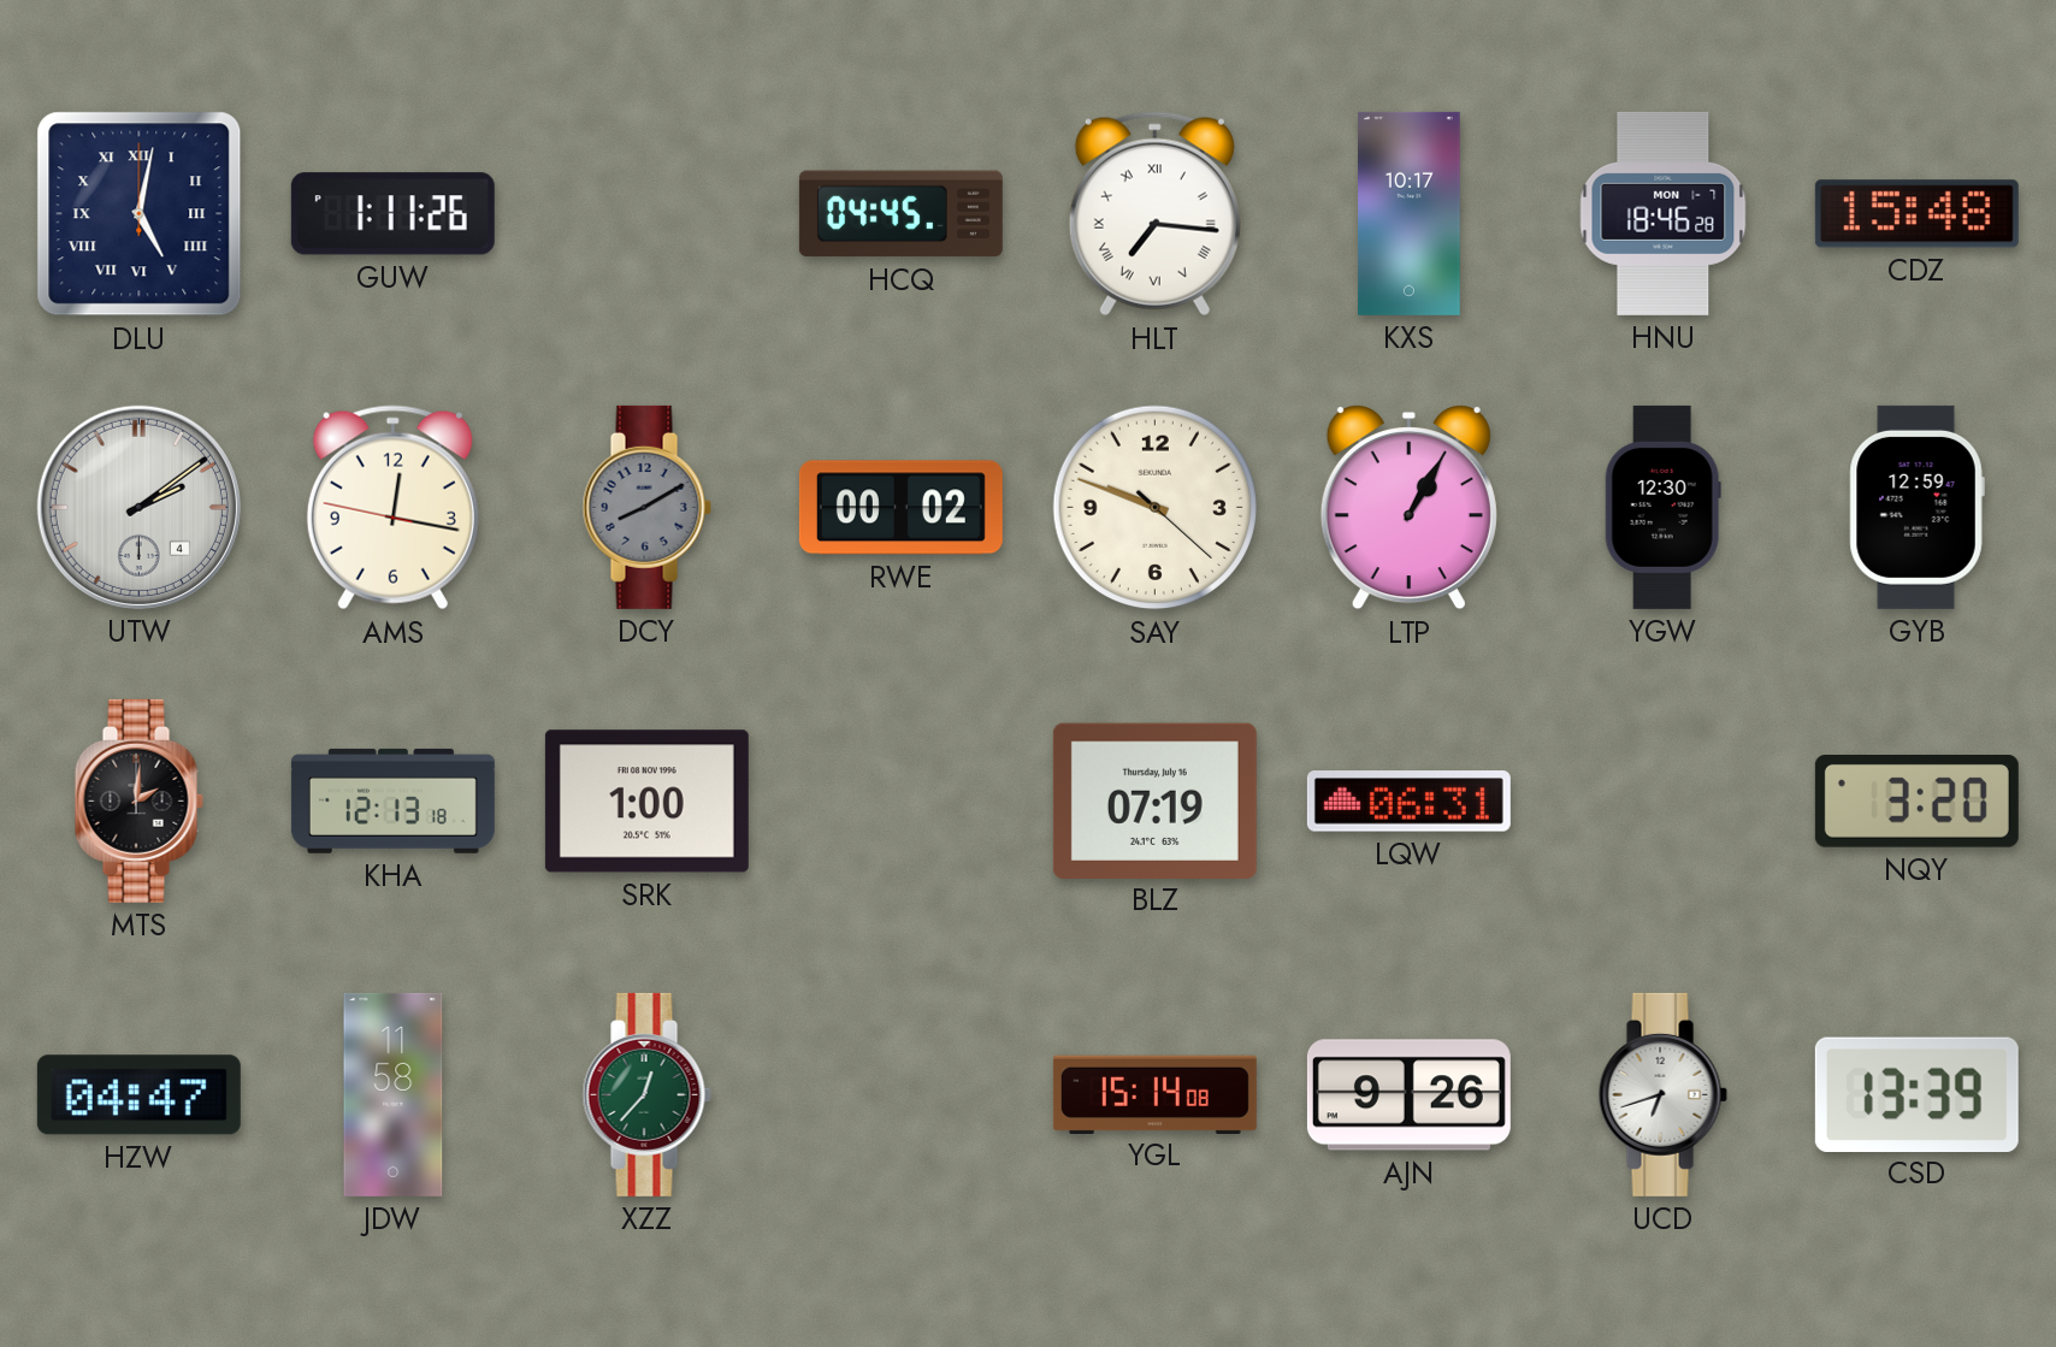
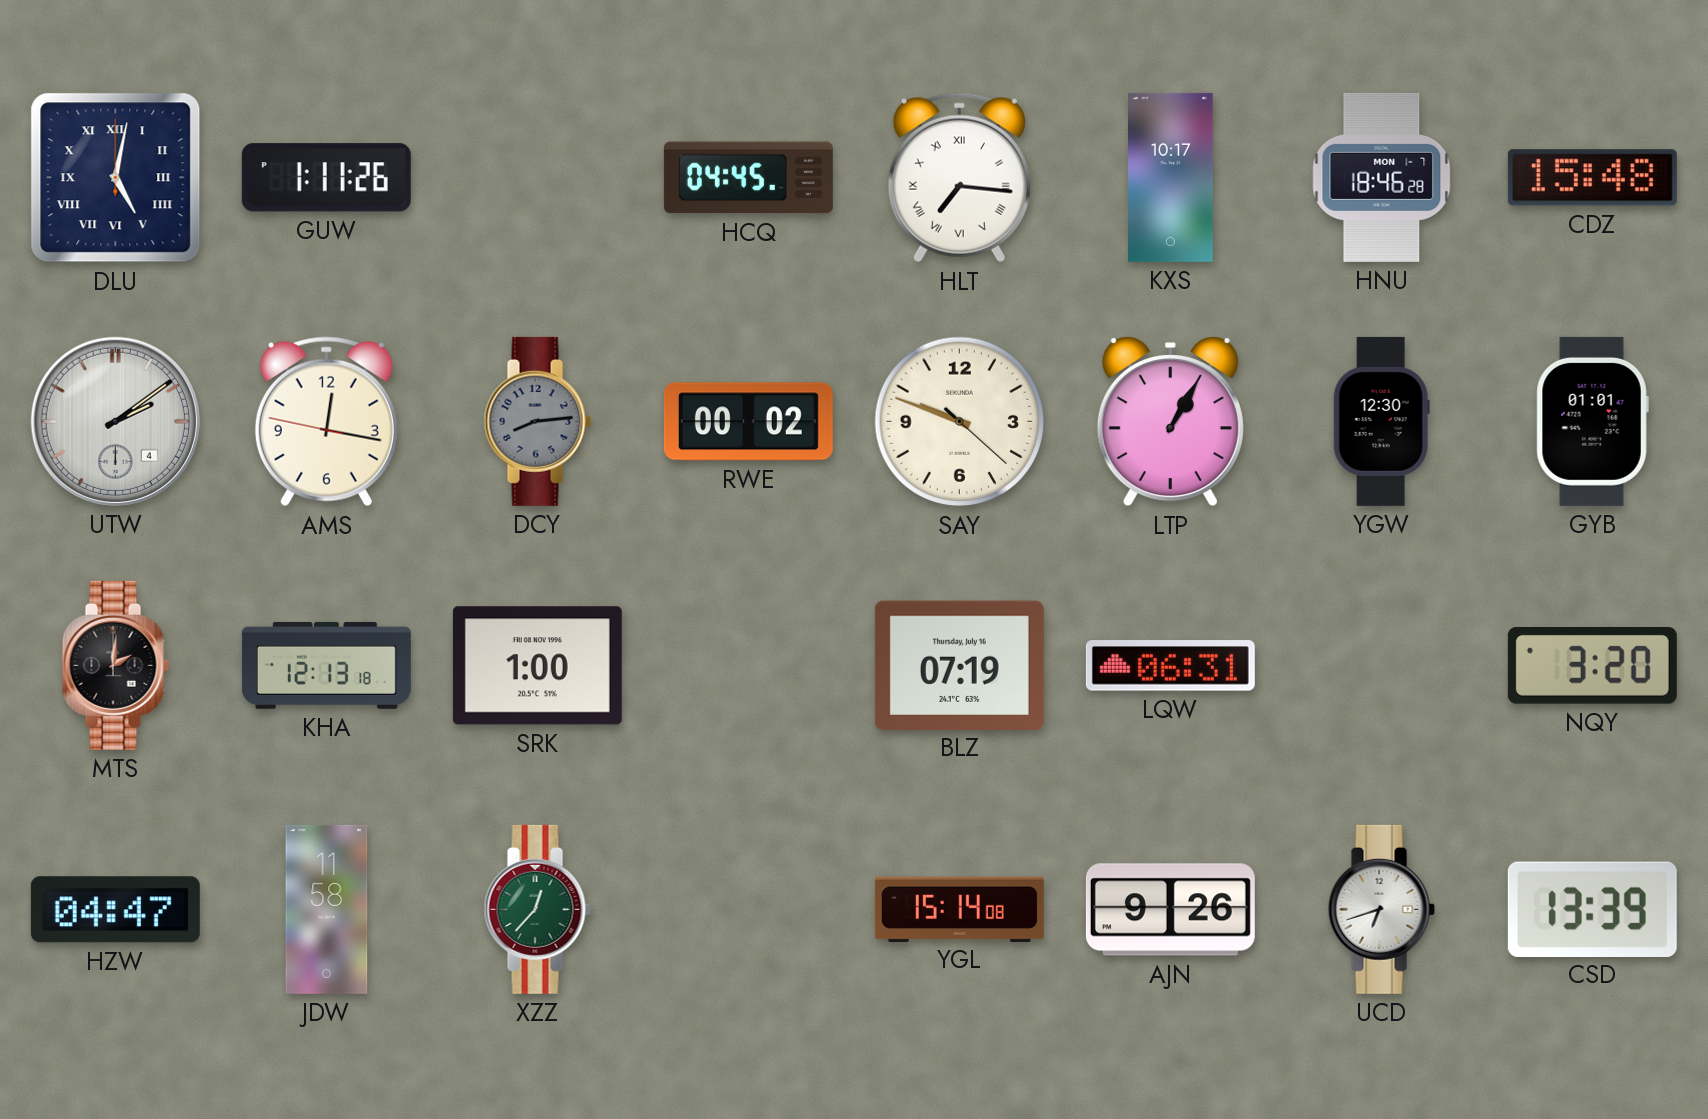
DCY: 8:10 -> 8:14 (537, 421)
GYB: 12:59 -> 01:01 (1592, 421)
